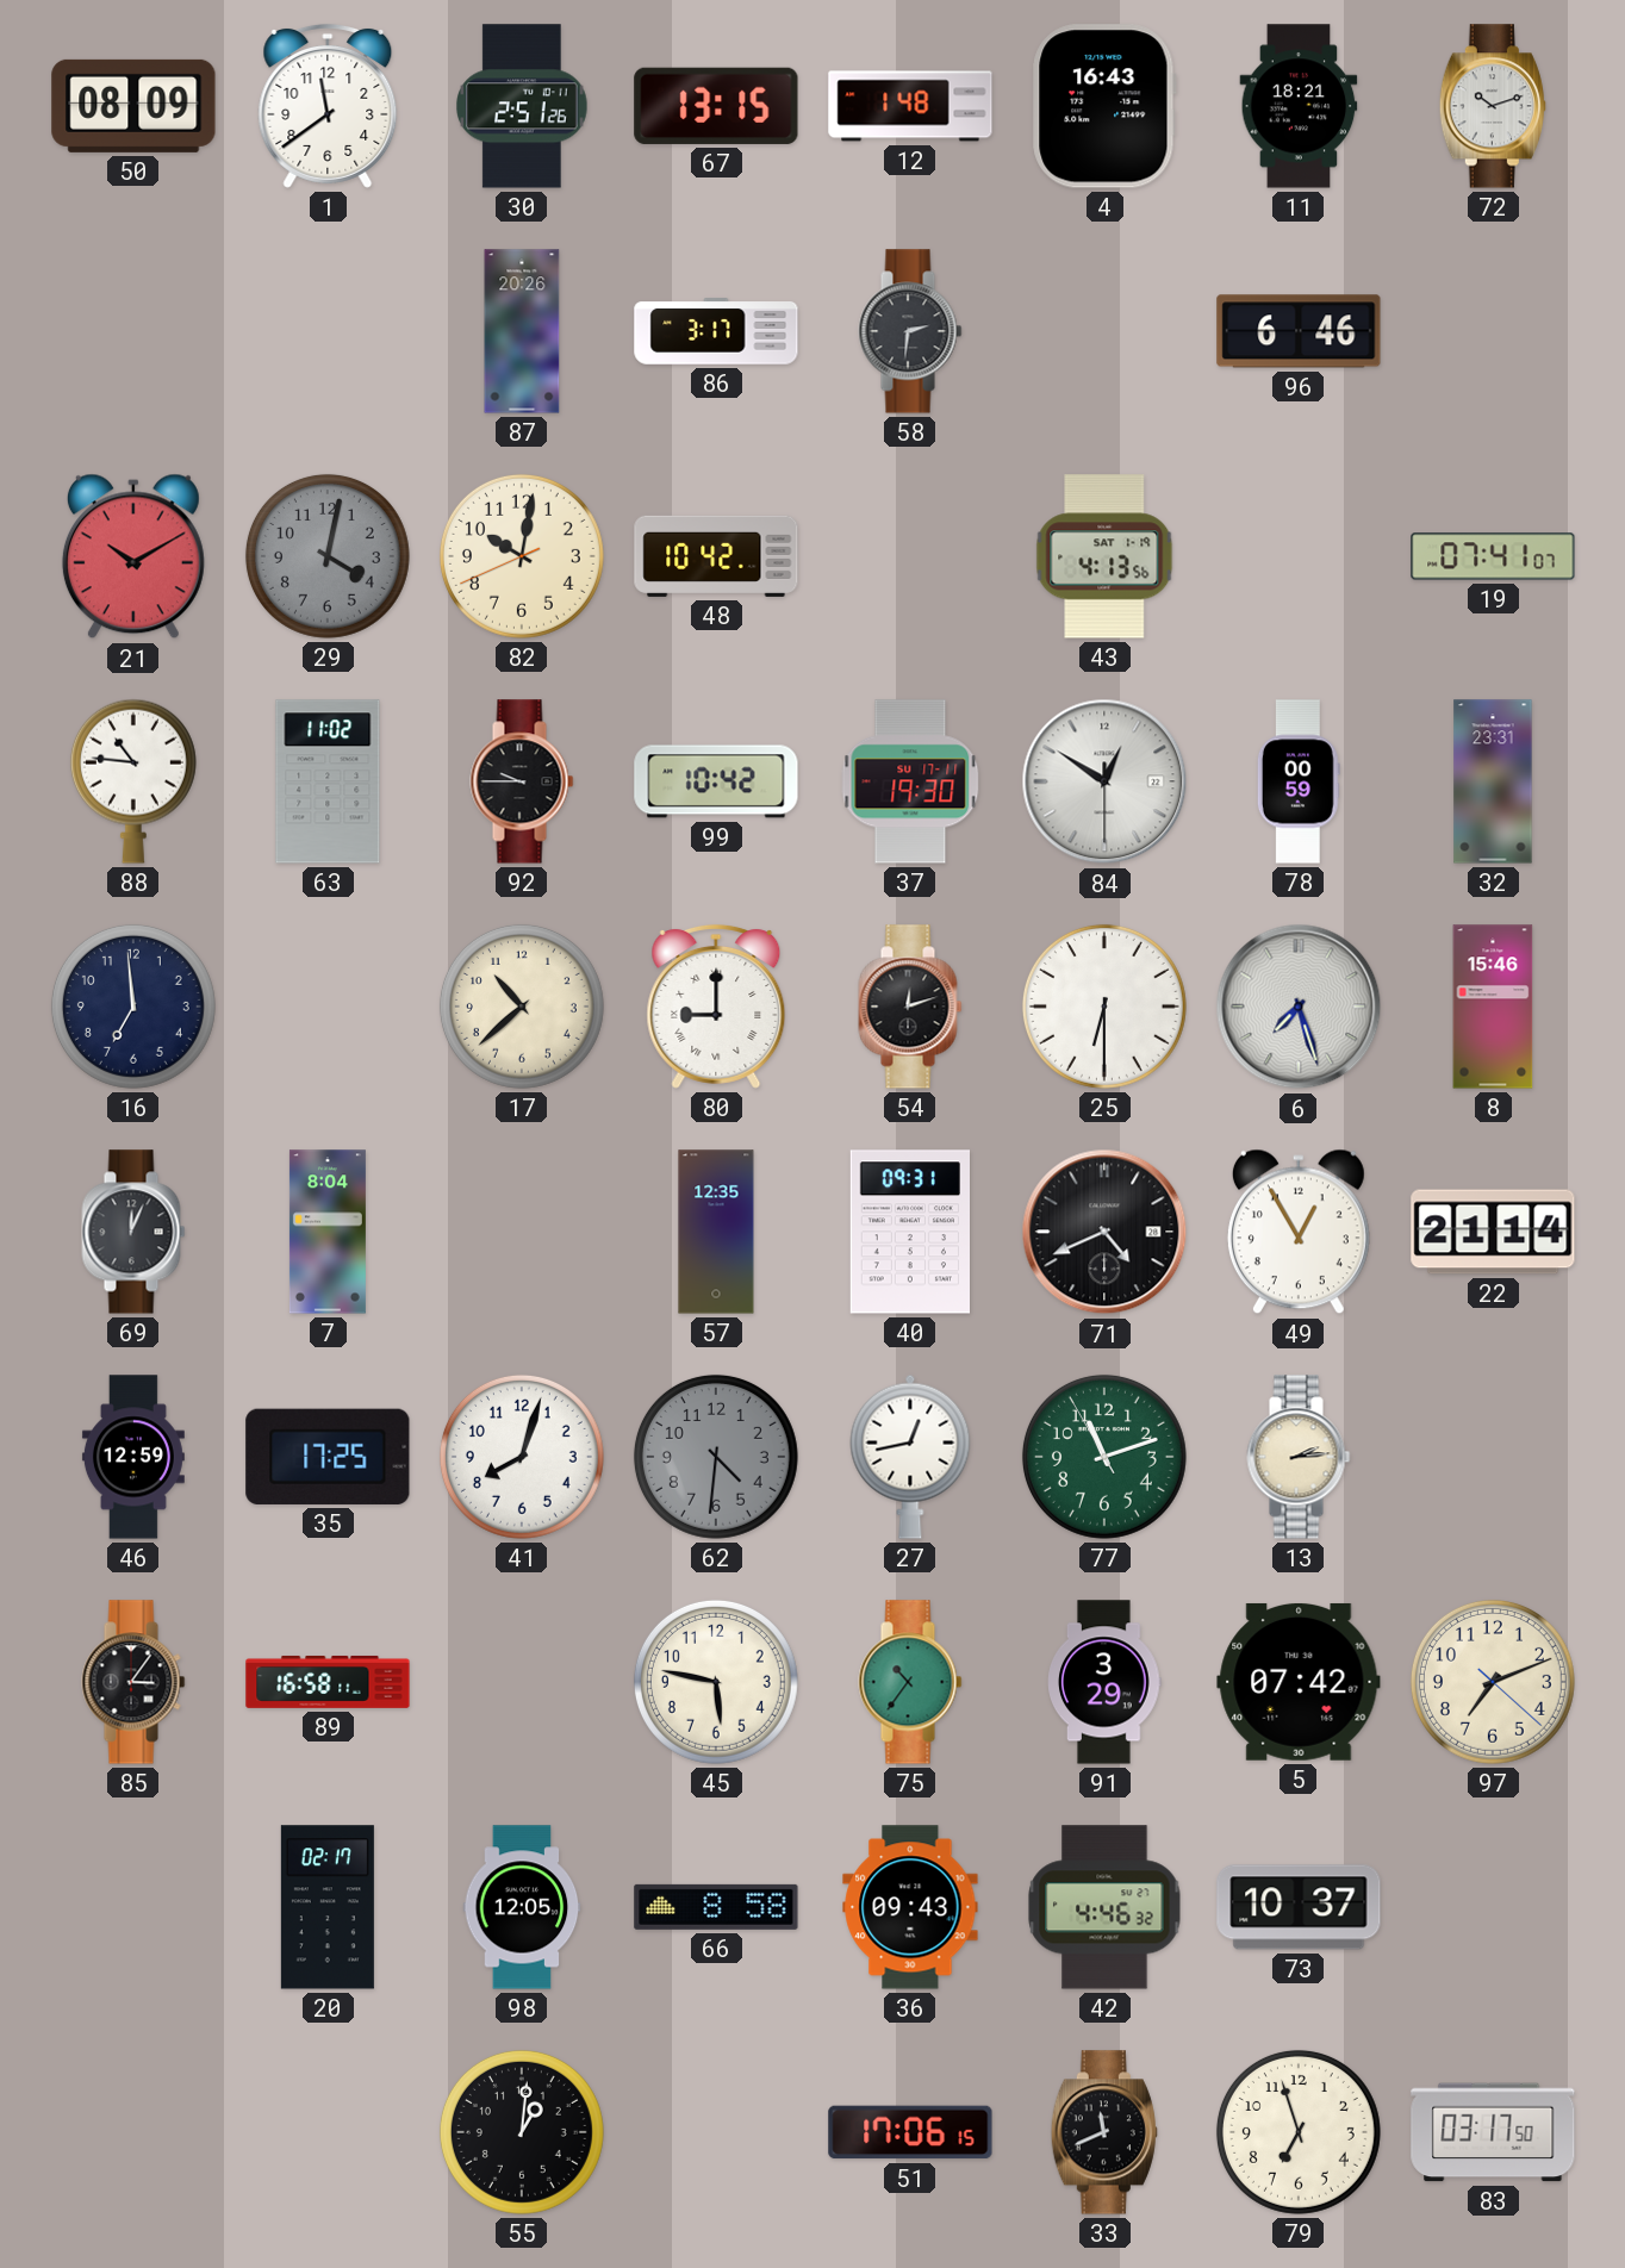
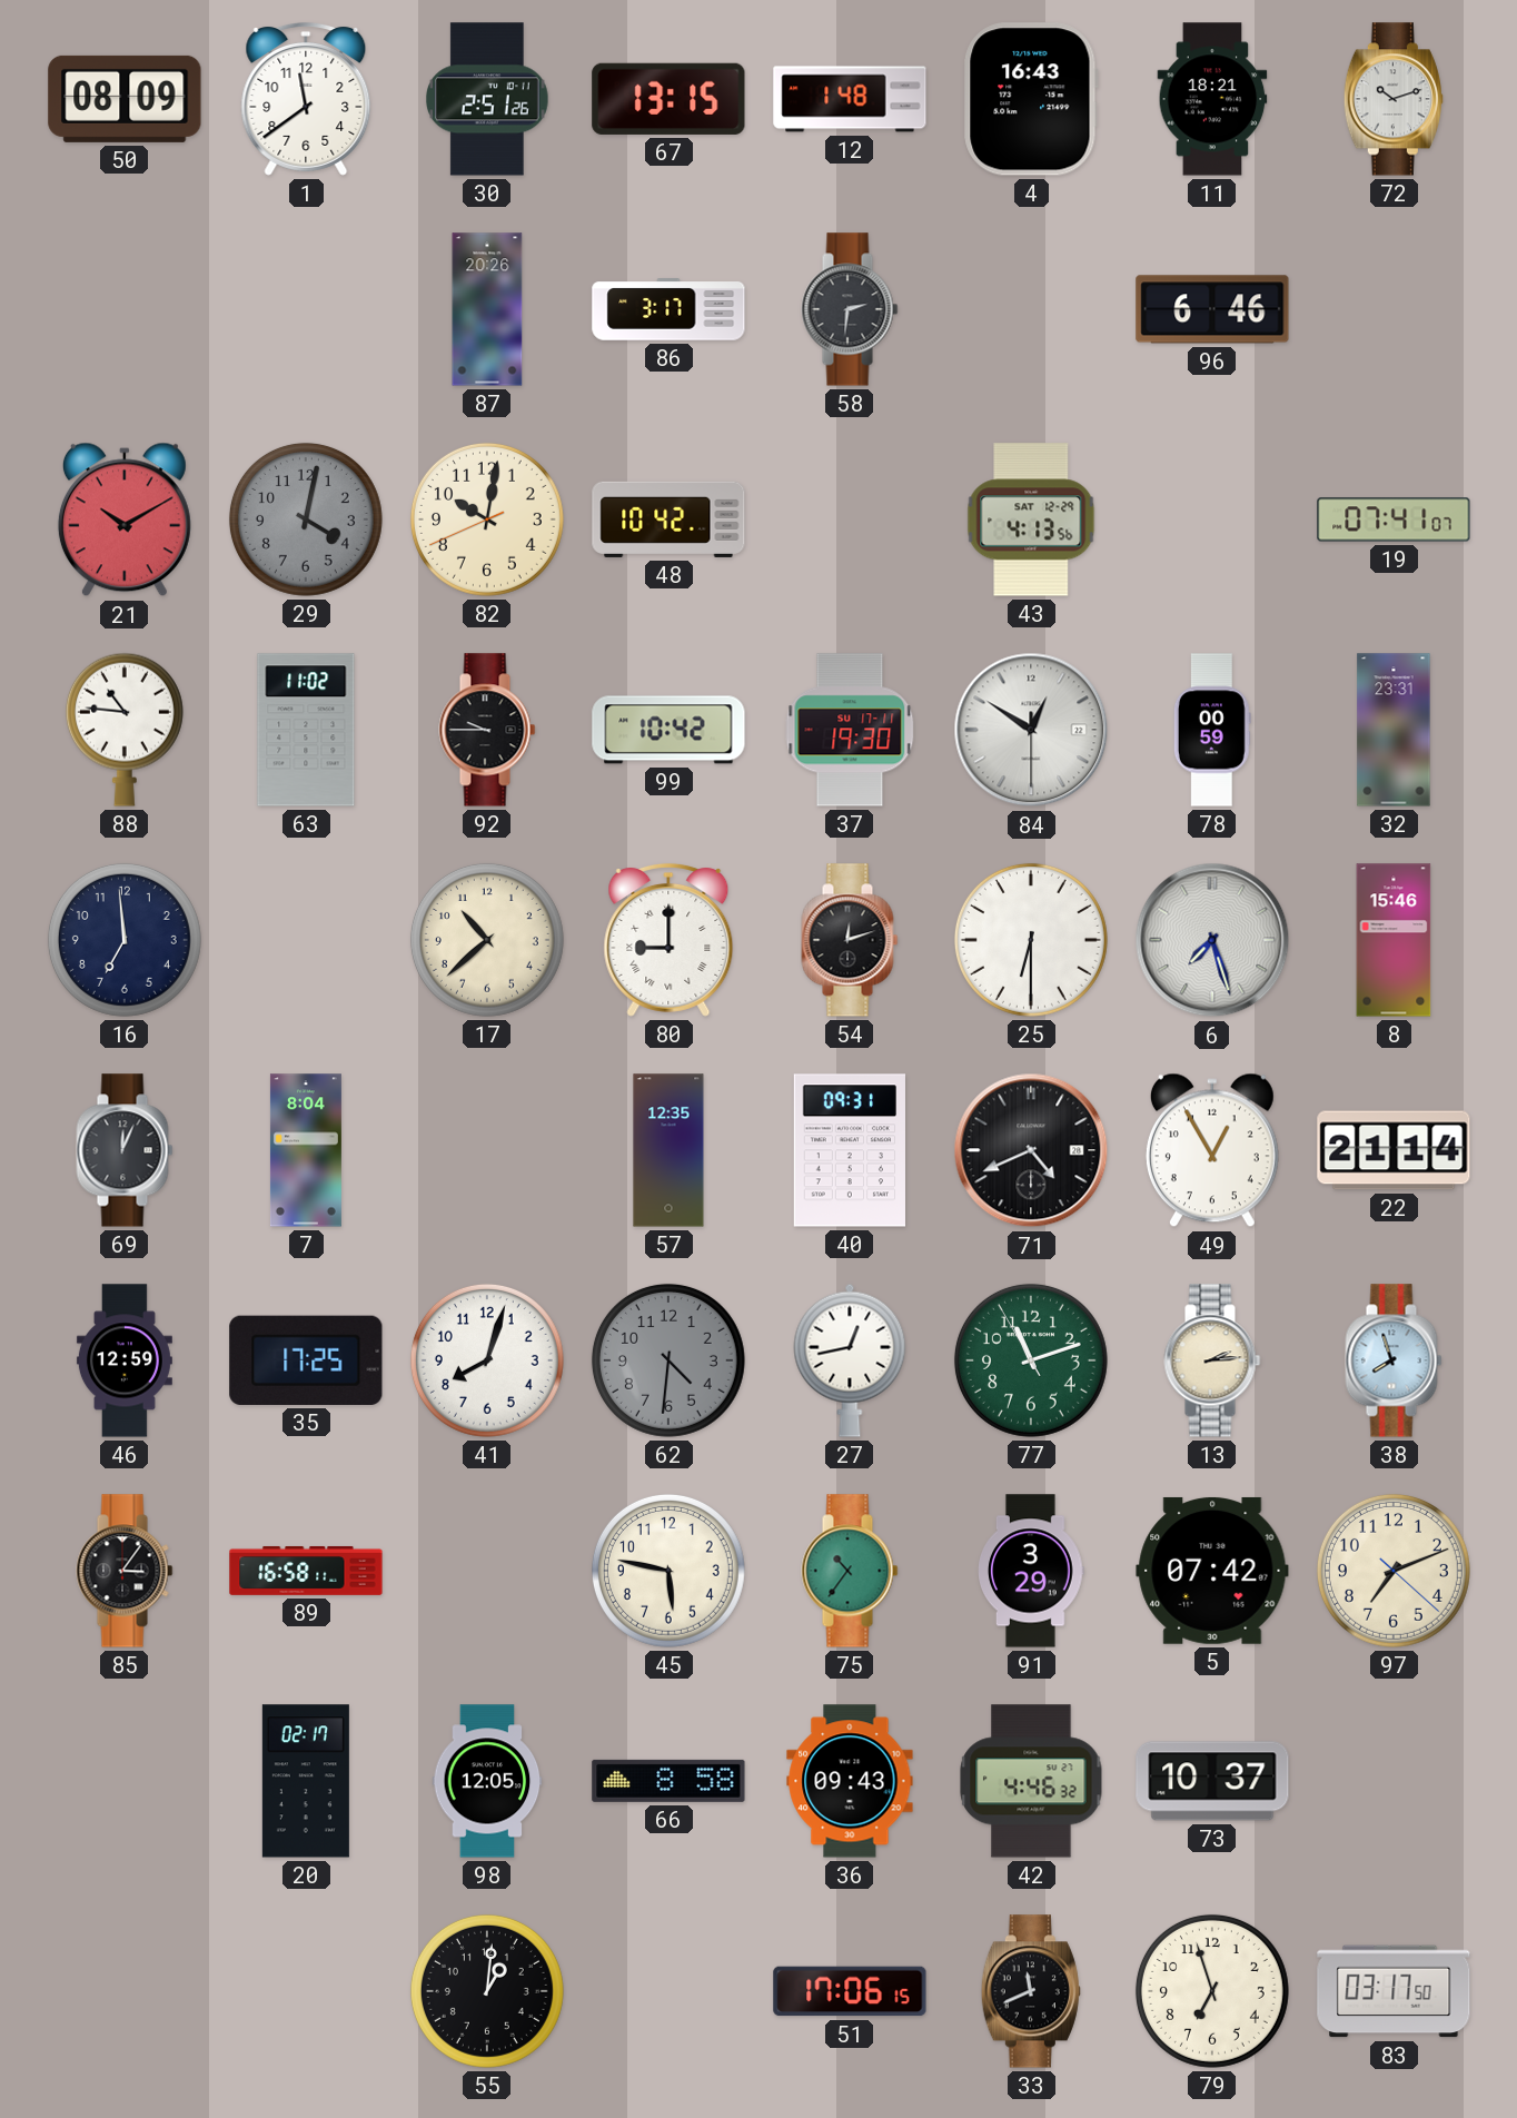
43 date: SAT 1-19 -> SAT 12-29 (1031, 519)
38: none -> 7:57 (1394, 1360)
